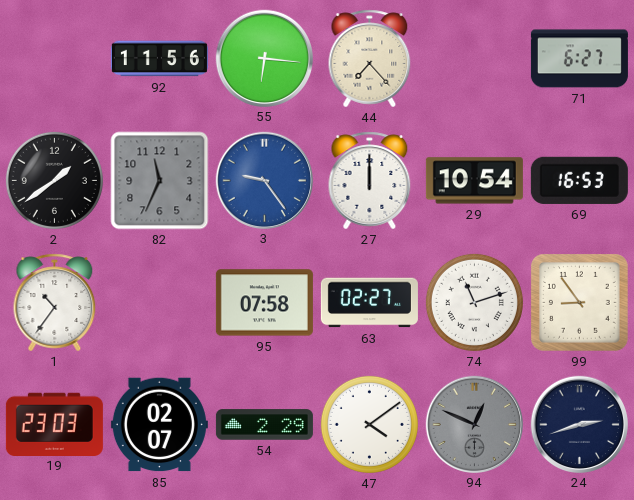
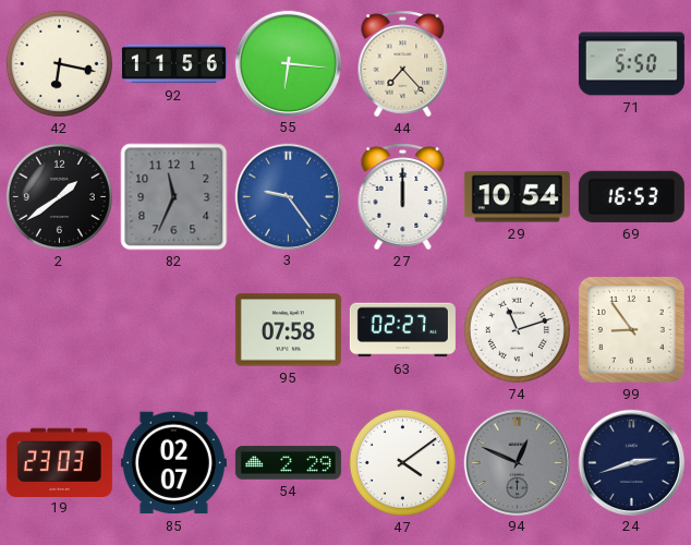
42: none -> 6:17 (59, 63)
71: 6:27 -> 5:50 (631, 64)
1: 10:36 -> none (55, 303)
